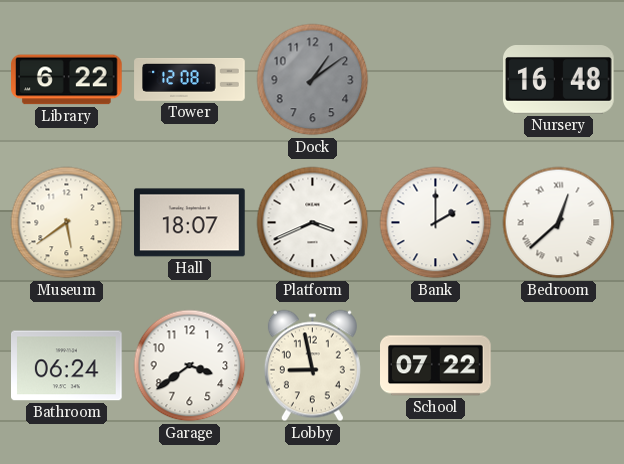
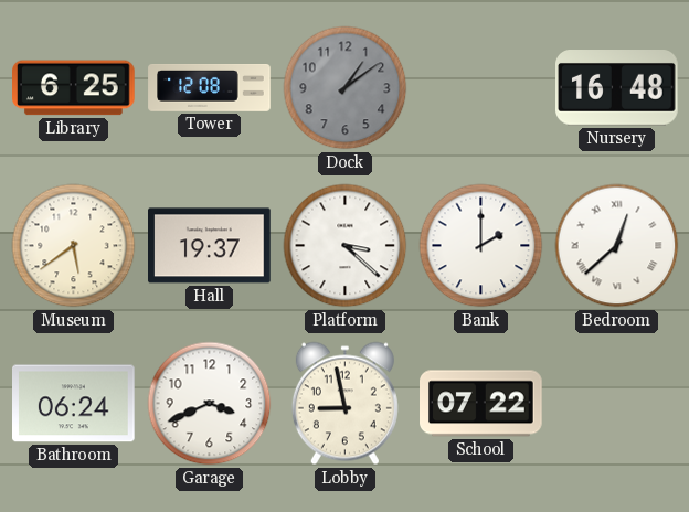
Library: 6:22 -> 6:25 (74, 88)
Hall: 18:07 -> 19:37 (210, 246)
Platform: 3:41 -> 3:22 (346, 246)
Garage: 3:39 -> 3:41 (210, 404)
